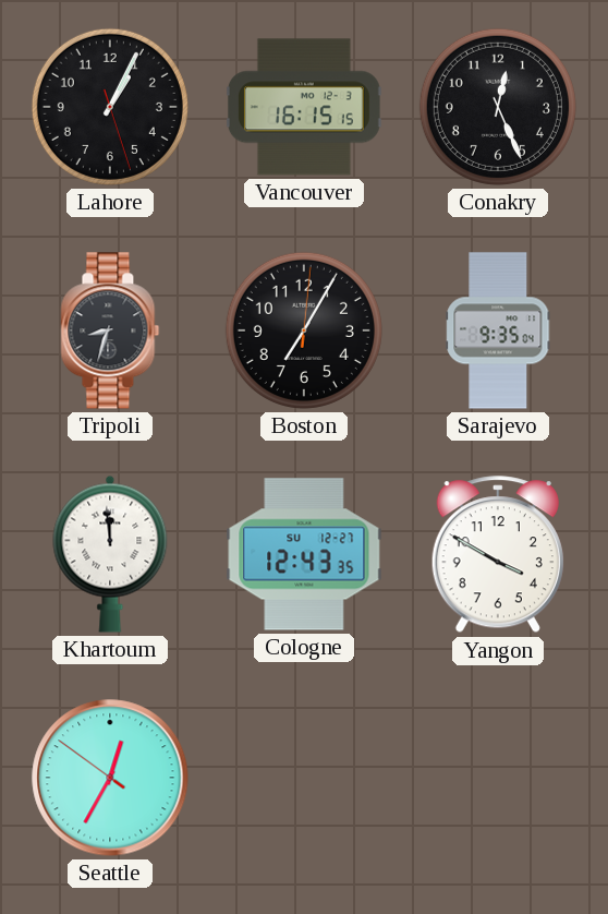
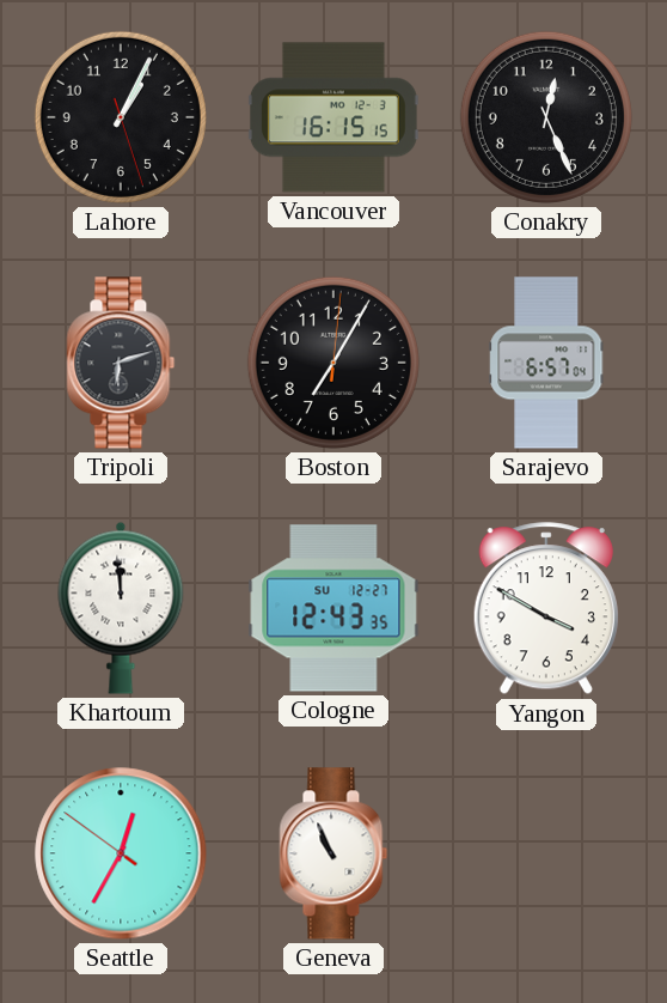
Tripoli: 8:33 -> 6:12 (121, 363)
Sarajevo: 9:35 -> 6:57 (546, 363)
Geneva: none -> 10:56 (333, 853)
